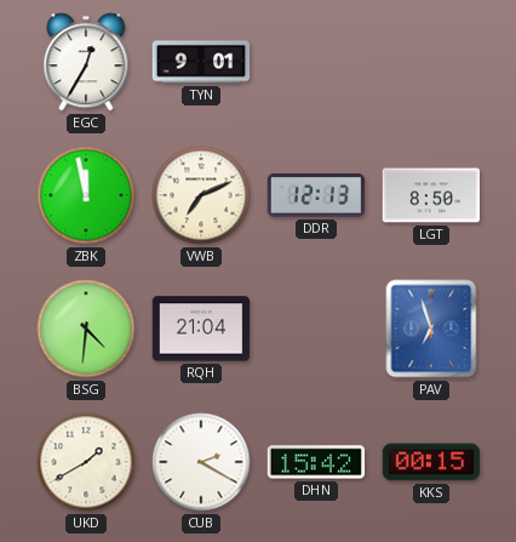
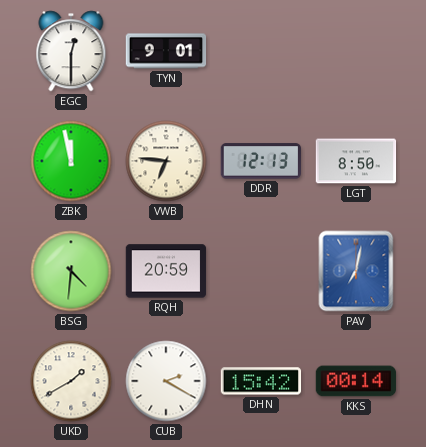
EGC: 12:35 -> 12:30 (71, 51)
VWB: 7:11 -> 6:46 (166, 161)
RQH: 21:04 -> 20:59 (166, 271)
PAV: 6:57 -> 7:02 (356, 271)
KKS: 00:15 -> 00:14 (356, 381)
